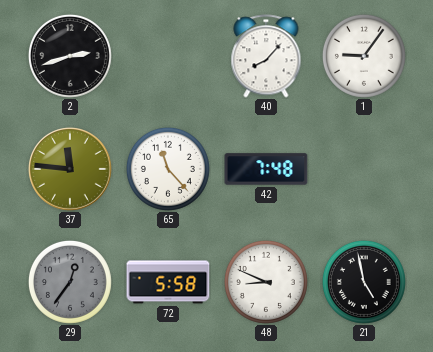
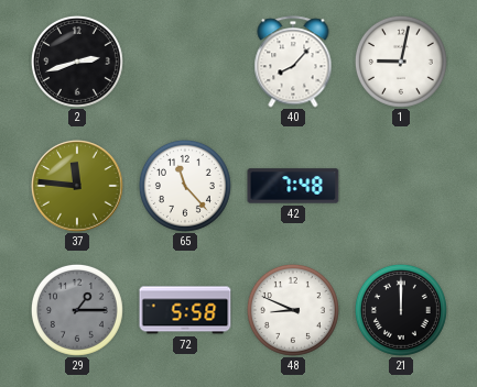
1: 9:06 -> 9:02 (401, 62)
29: 12:36 -> 1:15 (77, 310)
21: 4:58 -> 12:00 (401, 310)
